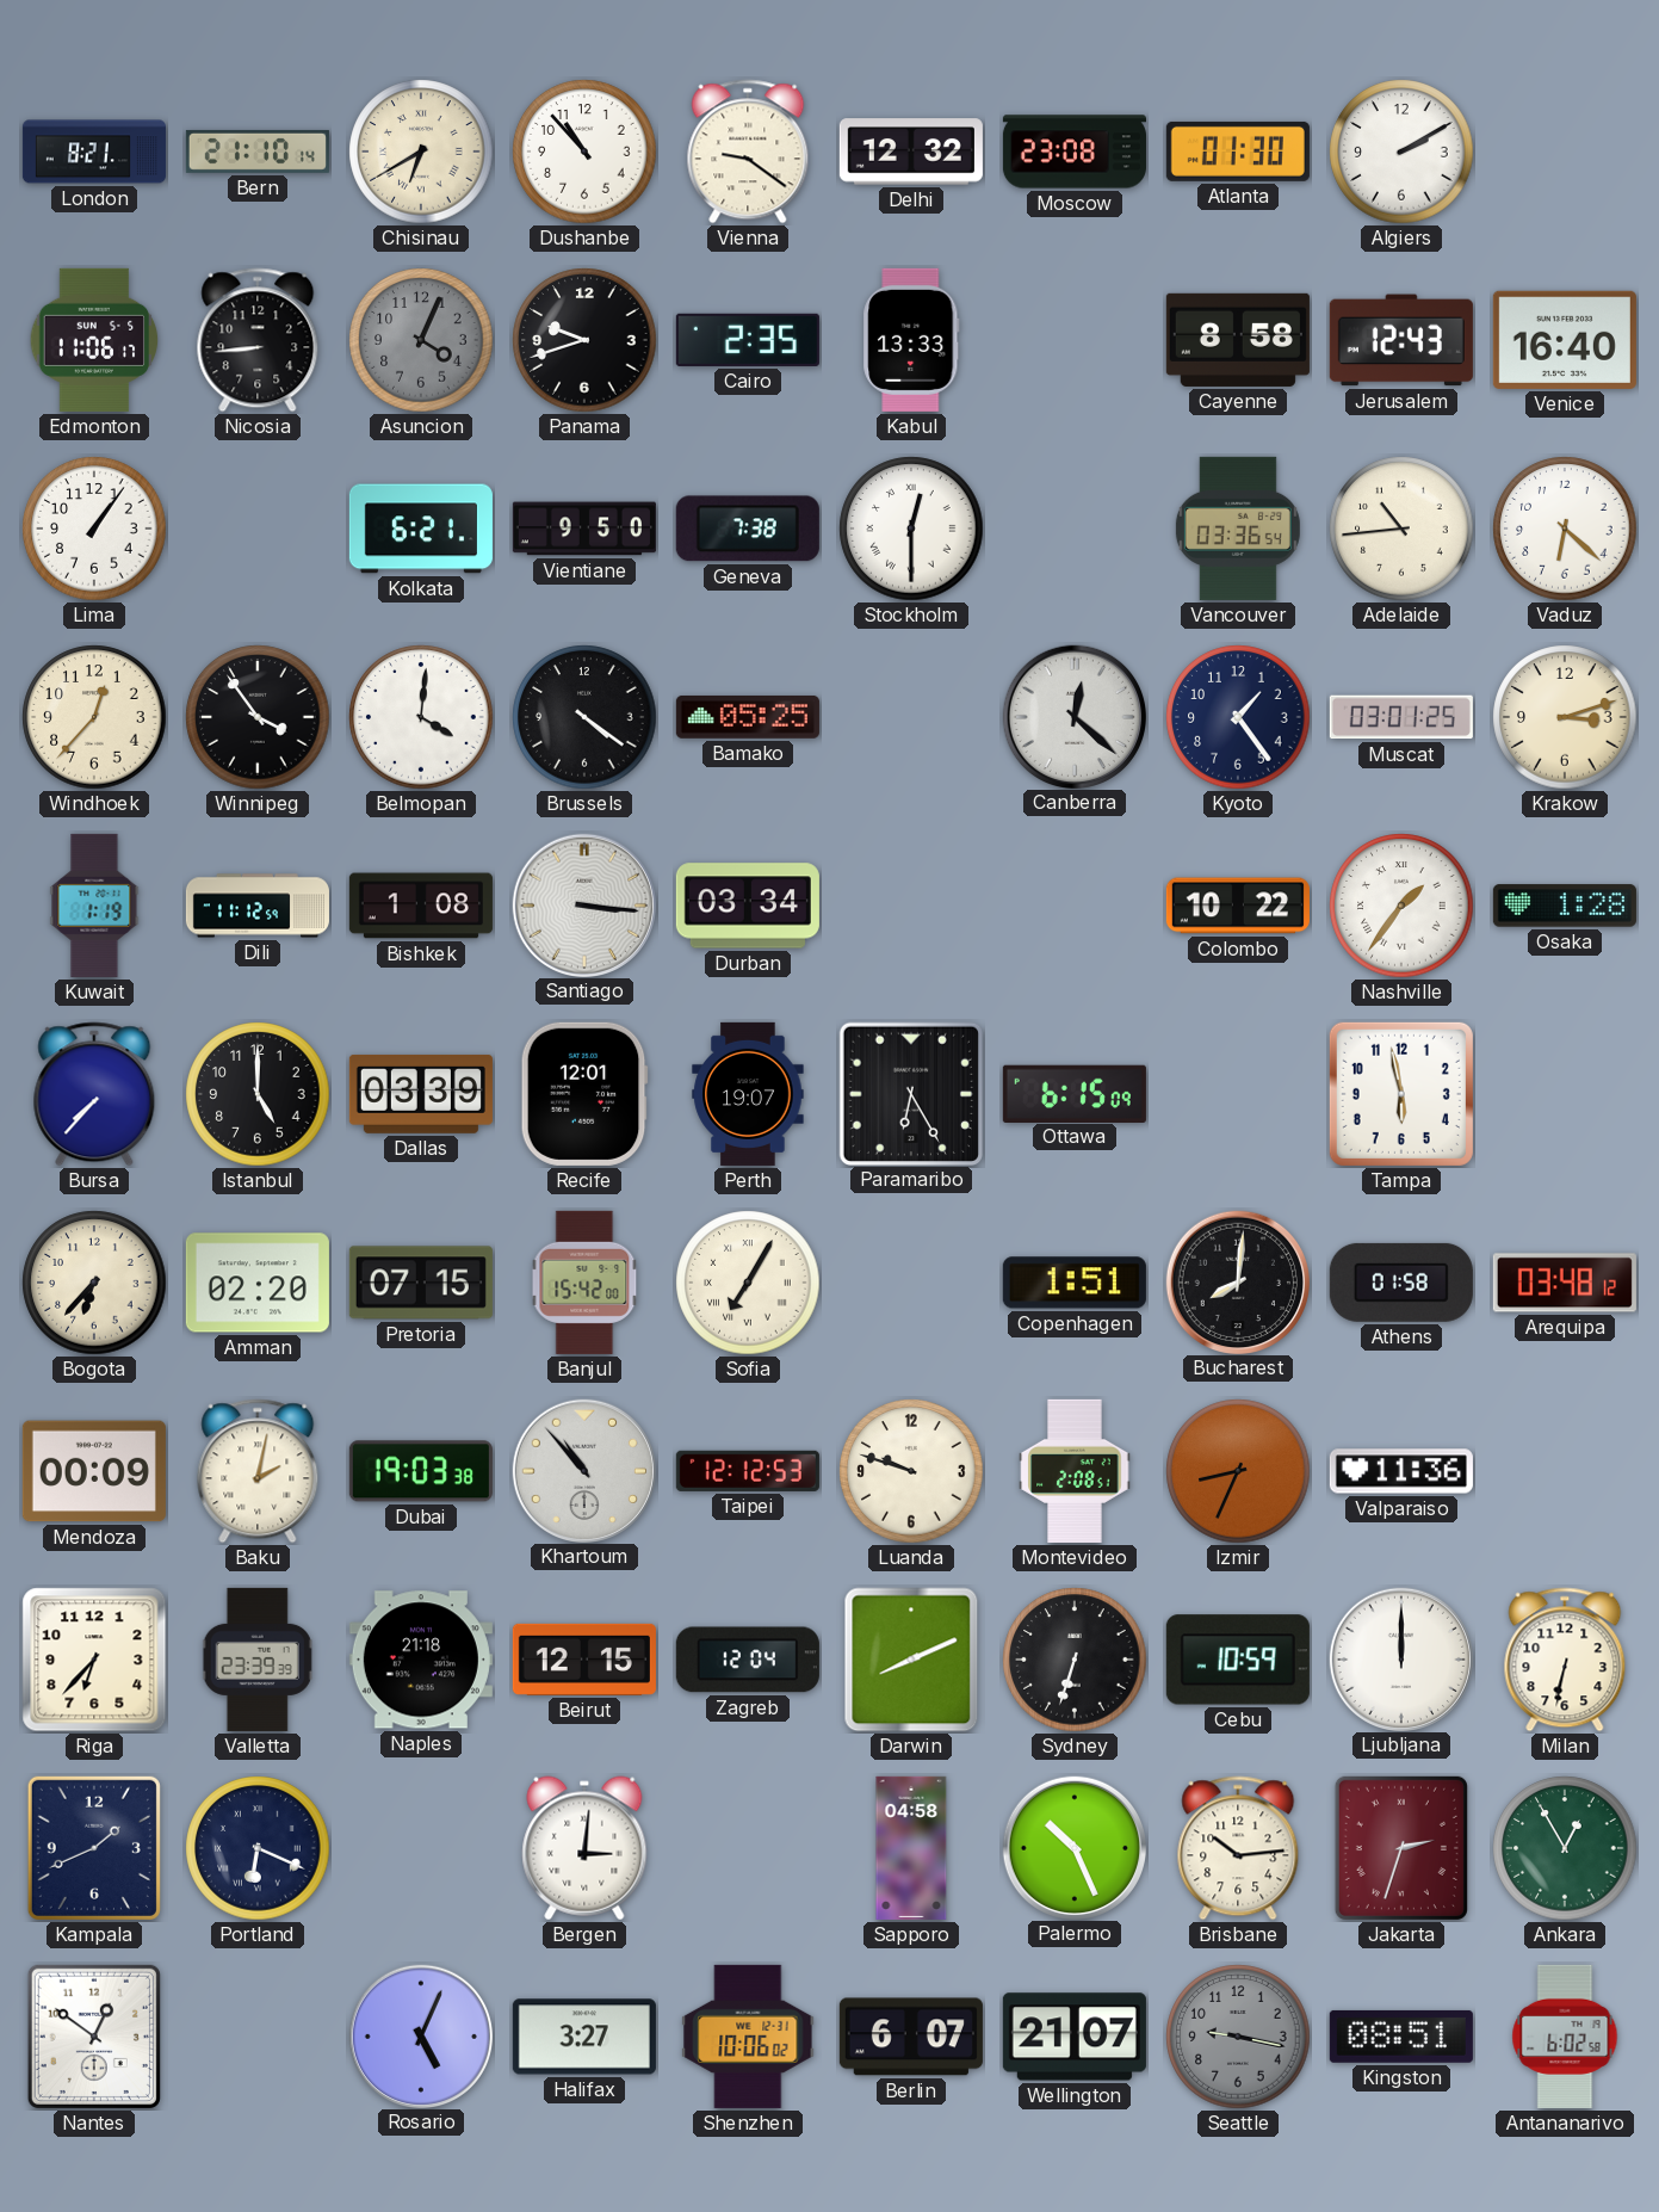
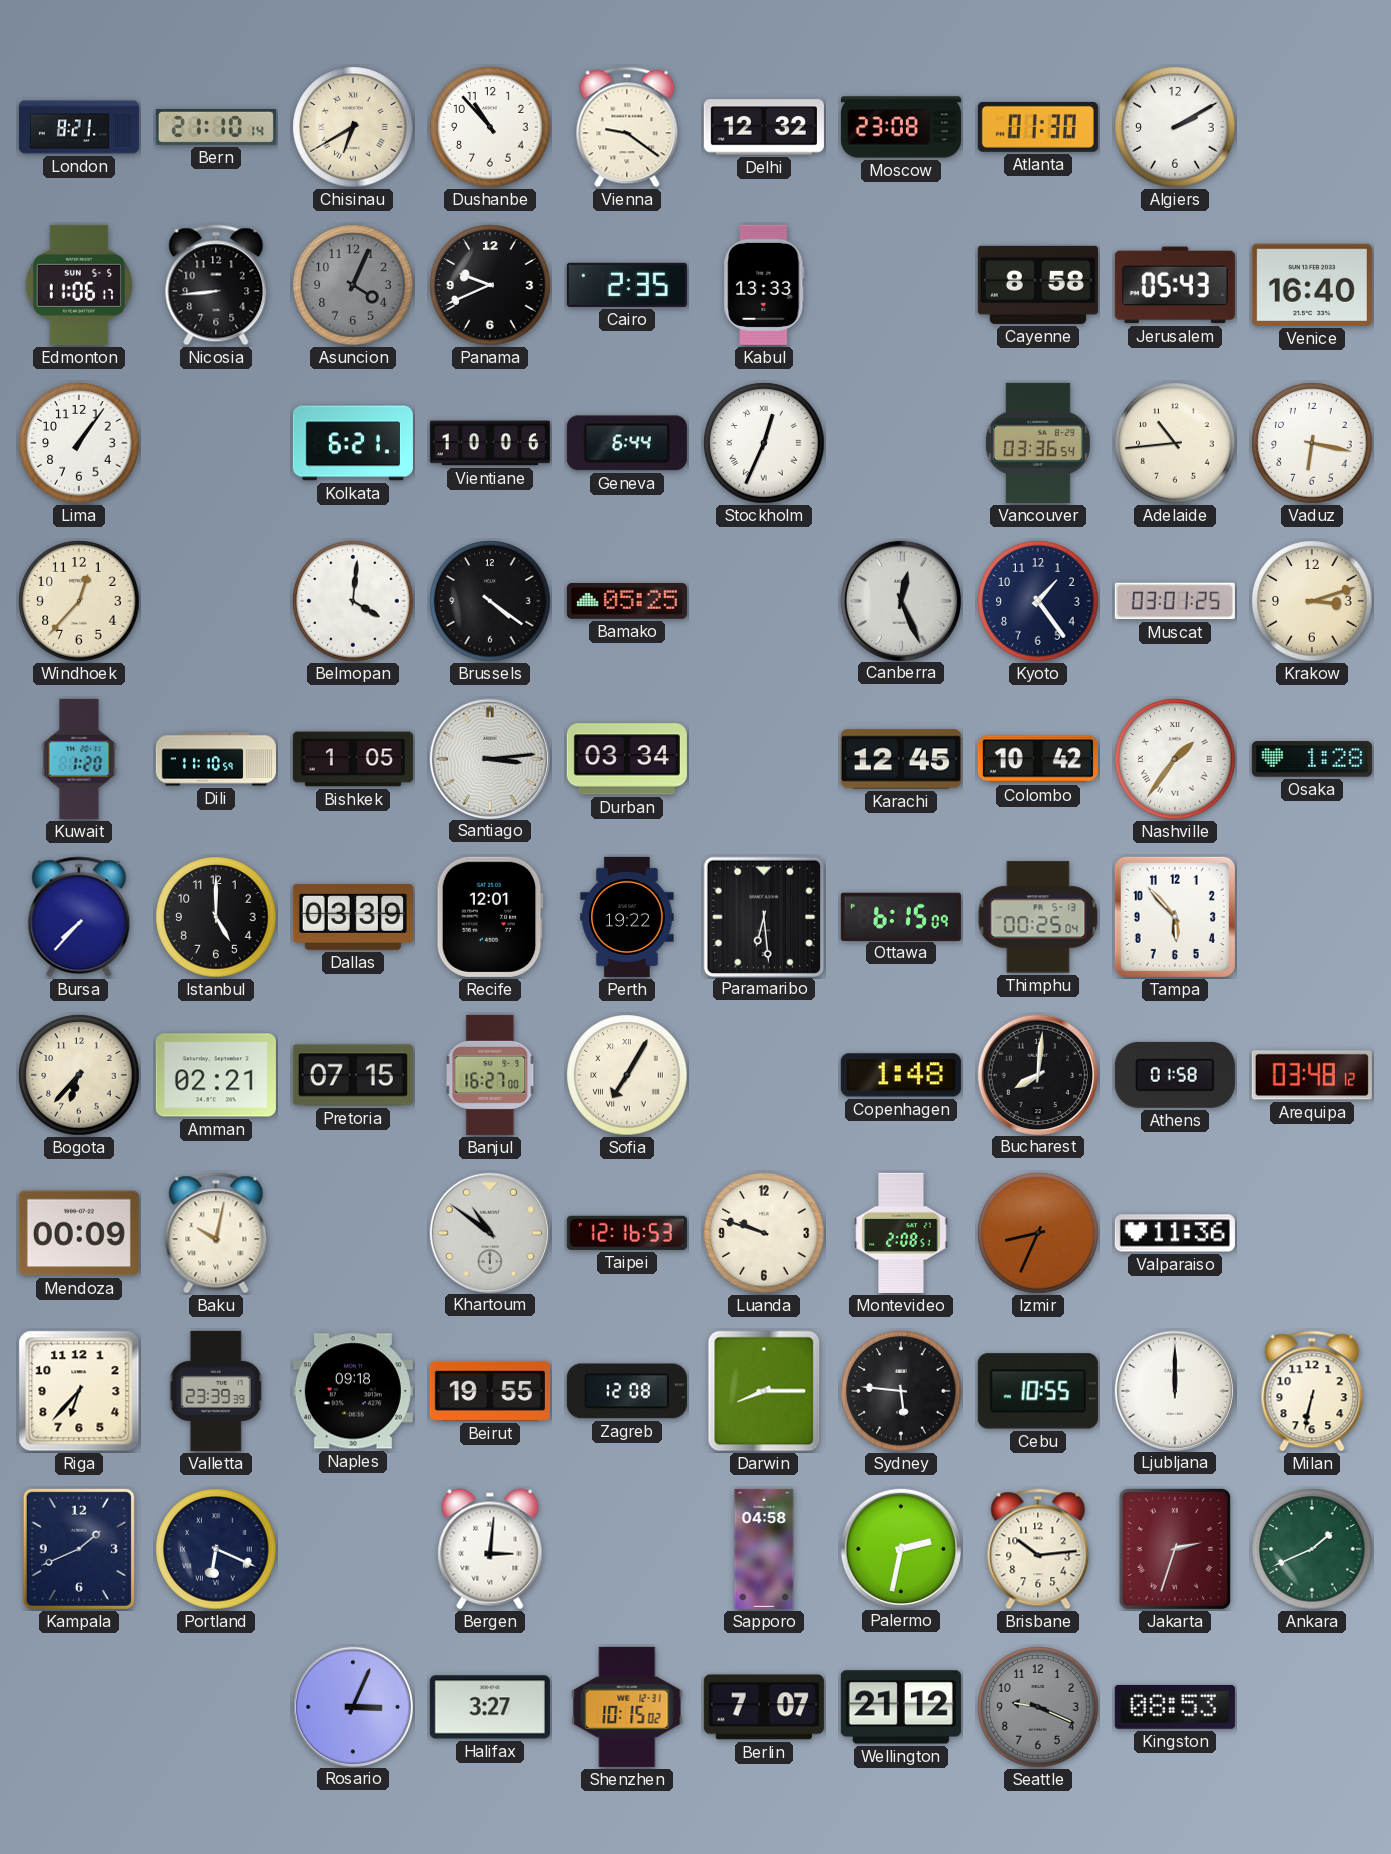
Panama: 9:42 -> 9:41 (490, 285)
Jerusalem: 12:43 -> 05:43 (1175, 285)
Vientiane: 9:50 -> 10:06 (490, 443)
Geneva: 7:38 -> 6:44 (627, 443)
Stockholm: 12:30 -> 12:34 (764, 443)
Vaduz: 6:22 -> 6:17 (1312, 443)
Winnipeg: 3:54 -> none (258, 717)
Canberra: 12:22 -> 12:26 (900, 600)
Kuwait: 1:19 -> 1:20 (79, 759)
Dili: 11:12 -> 11:10 (216, 759)
Bishkek: 1:08 -> 1:05 (353, 759)
Santiago: 3:16 -> 3:14 (489, 758)
Karachi: none -> 12:45 (901, 759)
Colombo: 10:22 -> 10:42 (1038, 759)
Perth: 19:07 -> 19:22 (627, 917)
Paramaribo: 6:25 -> 6:29 (763, 916)
Thimphu: none -> 00:25 (1038, 917)
Tampa: 5:58 -> 5:53 (1175, 917)
Amman: 02:20 -> 02:21 (216, 1075)
Banjul: 15:42 -> 16:27 (490, 1075)
Copenhagen: 1:51 -> 1:48 (901, 1075)
Baku: 2:02 -> 10:02 (216, 1233)
Dubai: 19:03 -> none (421, 1471)
Khartoum: 10:53 -> 10:51 (489, 1232)
Taipei: 12:12 -> 12:16 (627, 1233)
Naples: 21:18 -> 09:18 (353, 1391)
Beirut: 12:15 -> 19:55 (490, 1391)
Zagreb: 12:04 -> 12:08 (627, 1391)
Darwin: 8:11 -> 8:15 (764, 1391)
Sydney: 6:33 -> 5:46 (901, 1391)
Cebu: 10:59 -> 10:55 (1038, 1391)
Palermo: 10:26 -> 2:32 (900, 1548)
Ankara: 12:55 -> 1:41 (1312, 1549)
Nantes: 12:51 -> none (94, 2037)
Rosario: 5:04 -> 3:04 (352, 1706)
Shenzhen: 10:06 -> 10:15 (627, 1707)
Berlin: 6:07 -> 7:07 (764, 1707)
Wellington: 21:07 -> 21:12 (901, 1707)
Seattle: 9:17 -> 9:19 (1038, 1707)
Kingston: 08:51 -> 08:53 (1175, 1707)
Antananarivo: 6:02 -> none (1565, 2037)
